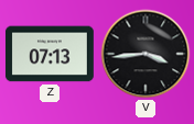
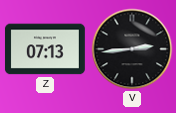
V: 3:44 -> 2:44 (132, 49)
